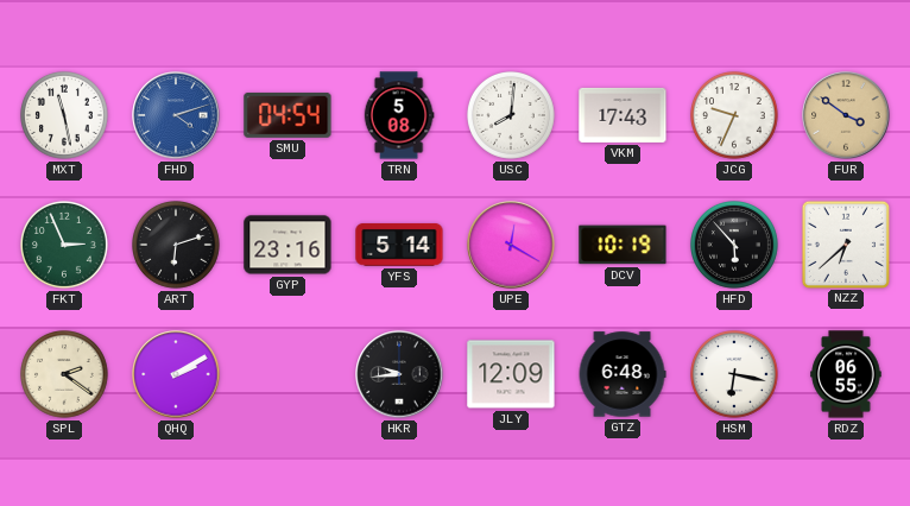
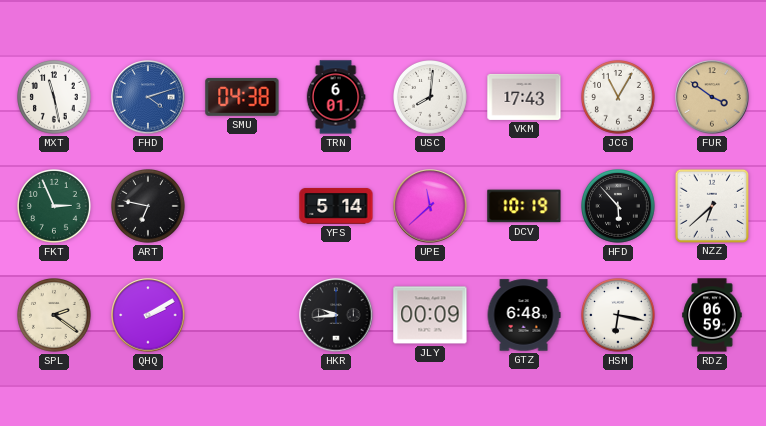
SMU: 04:54 -> 04:38 (242, 97)
TRN: 5:08 -> 6:01 (336, 97)
JCG: 9:34 -> 11:05 (619, 98)
ART: 6:12 -> 6:47 (149, 207)
GYP: 23:16 -> none (287, 245)
UPE: 12:20 -> 11:38 (430, 206)
JLY: 12:09 -> 00:09 (430, 315)
RDZ: 06:55 -> 06:59 (712, 315)
